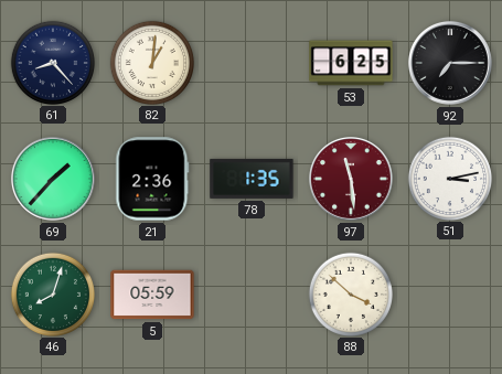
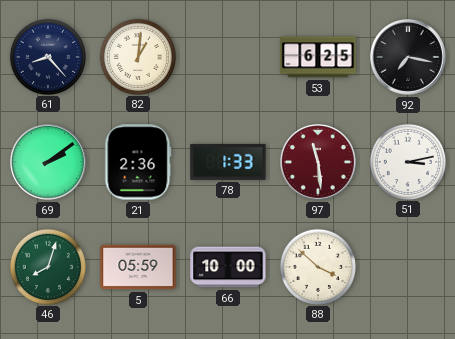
92: 7:15 -> 7:17 (409, 58)
69: 1:37 -> 2:09 (49, 163)
78: 1:35 -> 1:33 (228, 162)
66: none -> 10:00 (228, 267)
